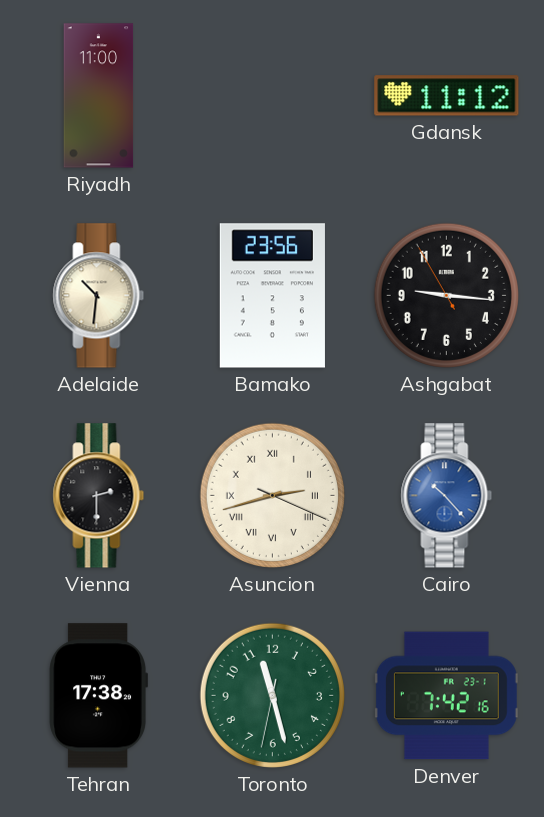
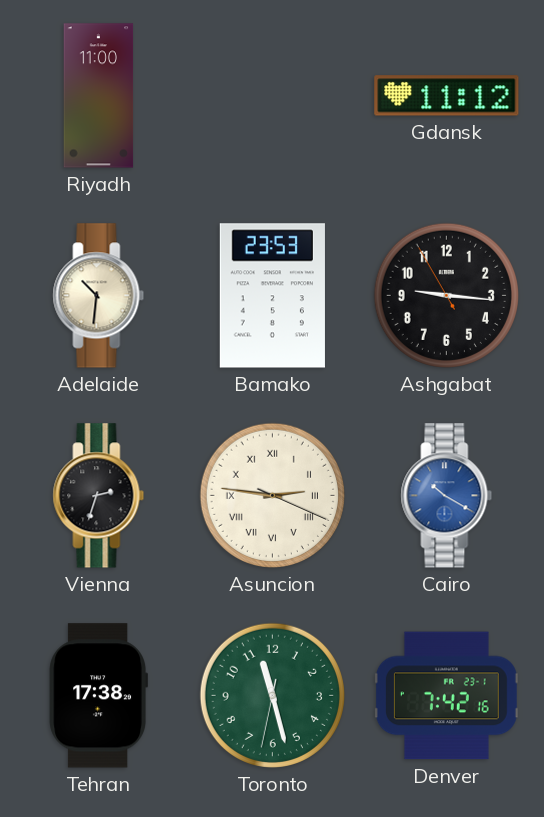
Bamako: 23:56 -> 23:53 (272, 296)
Vienna: 2:30 -> 2:33 (99, 496)
Asuncion: 2:42 -> 2:46 (272, 495)
Cairo: 10:23 -> 10:20 (447, 496)
